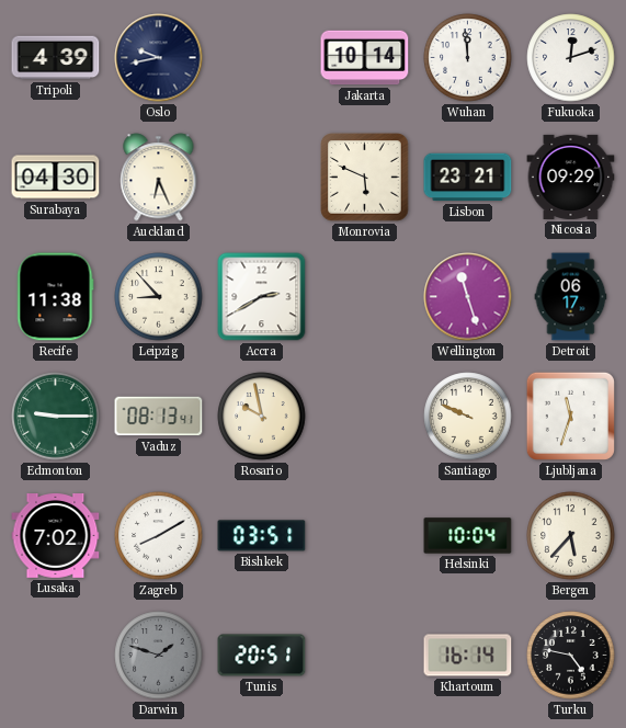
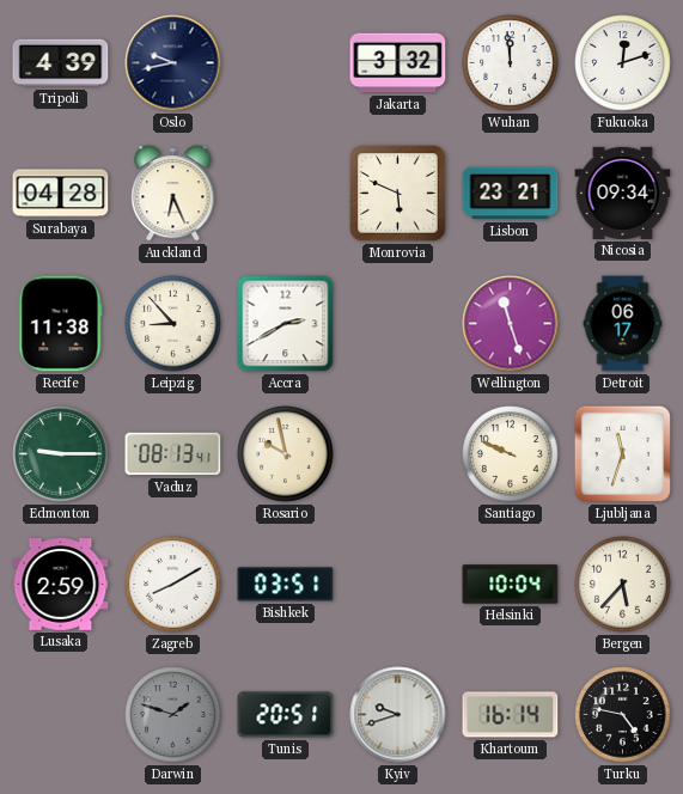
Jakarta: 10:14 -> 3:32 (398, 63)
Surabaya: 04:30 -> 04:28 (61, 194)
Nicosia: 09:29 -> 09:34 (623, 193)
Lusaka: 7:02 -> 2:59 (61, 585)
Kyiv: none -> 9:42 (398, 715)
